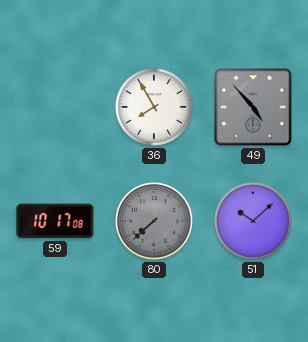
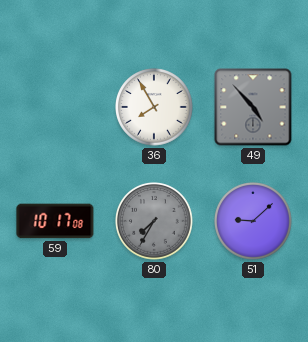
80: 7:38 -> 7:35 (154, 222)
51: 10:08 -> 9:08 (253, 222)
